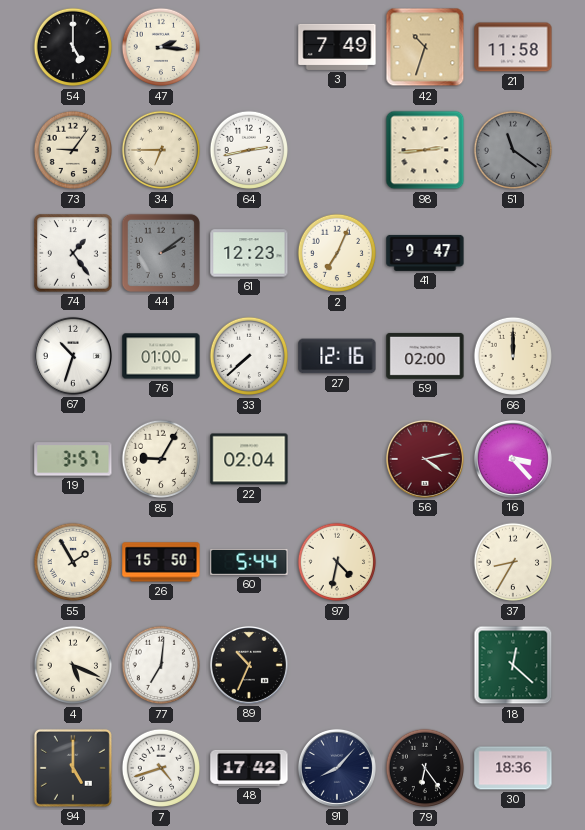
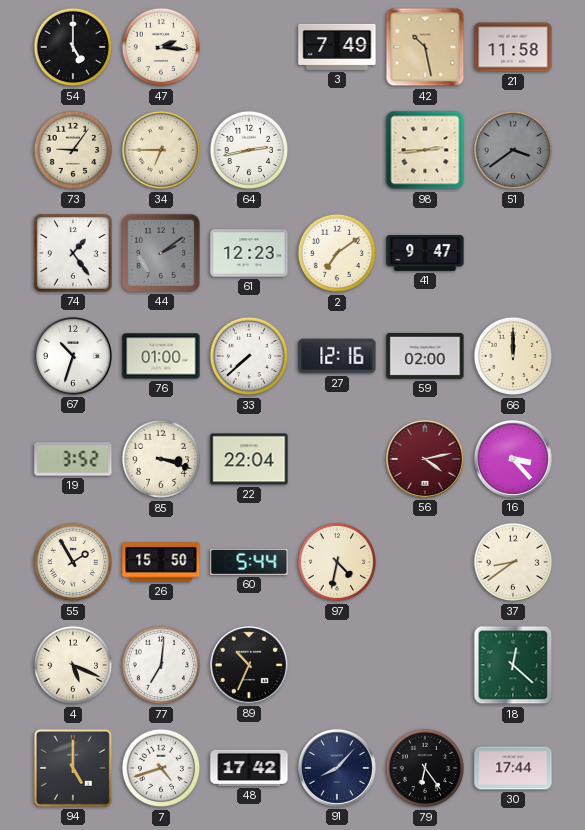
42: 10:33 -> 10:28 (425, 47)
51: 11:21 -> 3:39 (513, 150)
2: 7:04 -> 7:09 (337, 253)
19: 3:57 -> 3:52 (73, 459)
85: 9:05 -> 3:18 (161, 459)
22: 02:04 -> 22:04 (249, 459)
37: 8:35 -> 8:39 (513, 562)
30: 18:36 -> 17:44 (513, 768)
